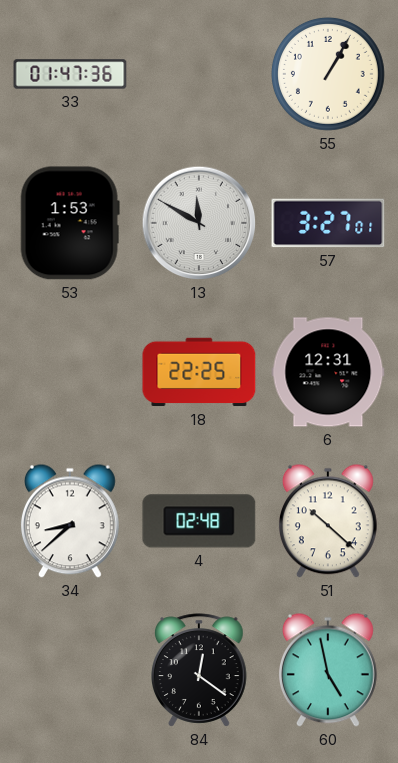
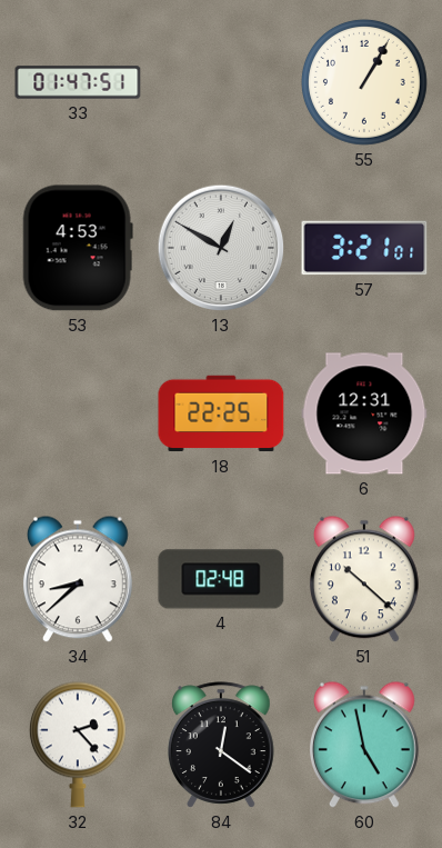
33: 01:47:36 -> 01:47:51 (78, 82)
53: 1:53 -> 4:53 (78, 248)
13: 11:50 -> 12:50 (221, 248)
57: 3:27 -> 3:21 (364, 248)
32: none -> 2:23 (78, 745)
